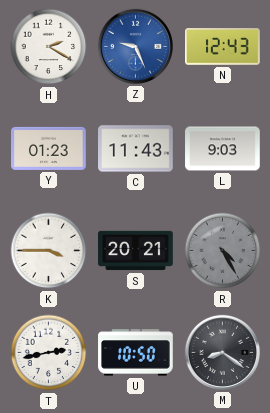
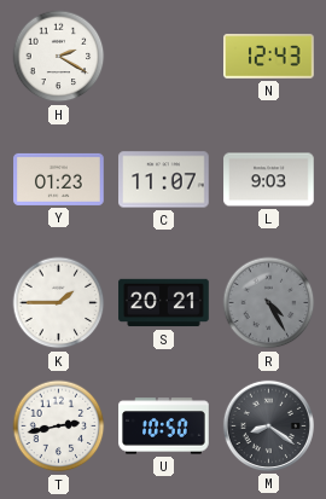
Z: 9:26 -> none (135, 46)
C: 11:43 -> 11:07 (164, 180)
K: 3:45 -> 1:45 (59, 303)
